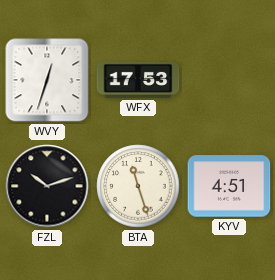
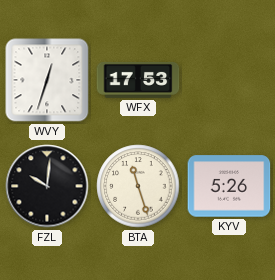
FZL: 10:12 -> 10:01 (47, 186)
KYV: 4:51 -> 5:26 (229, 186)
